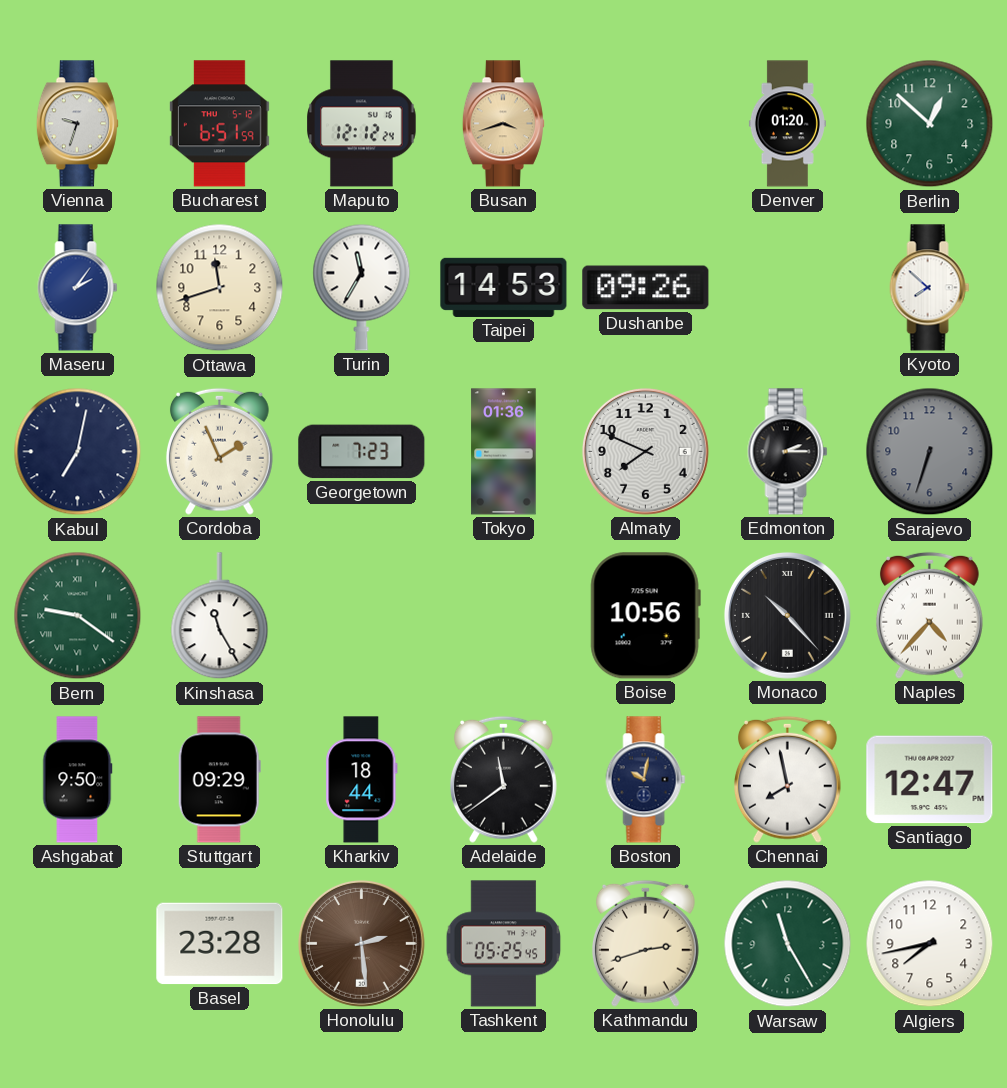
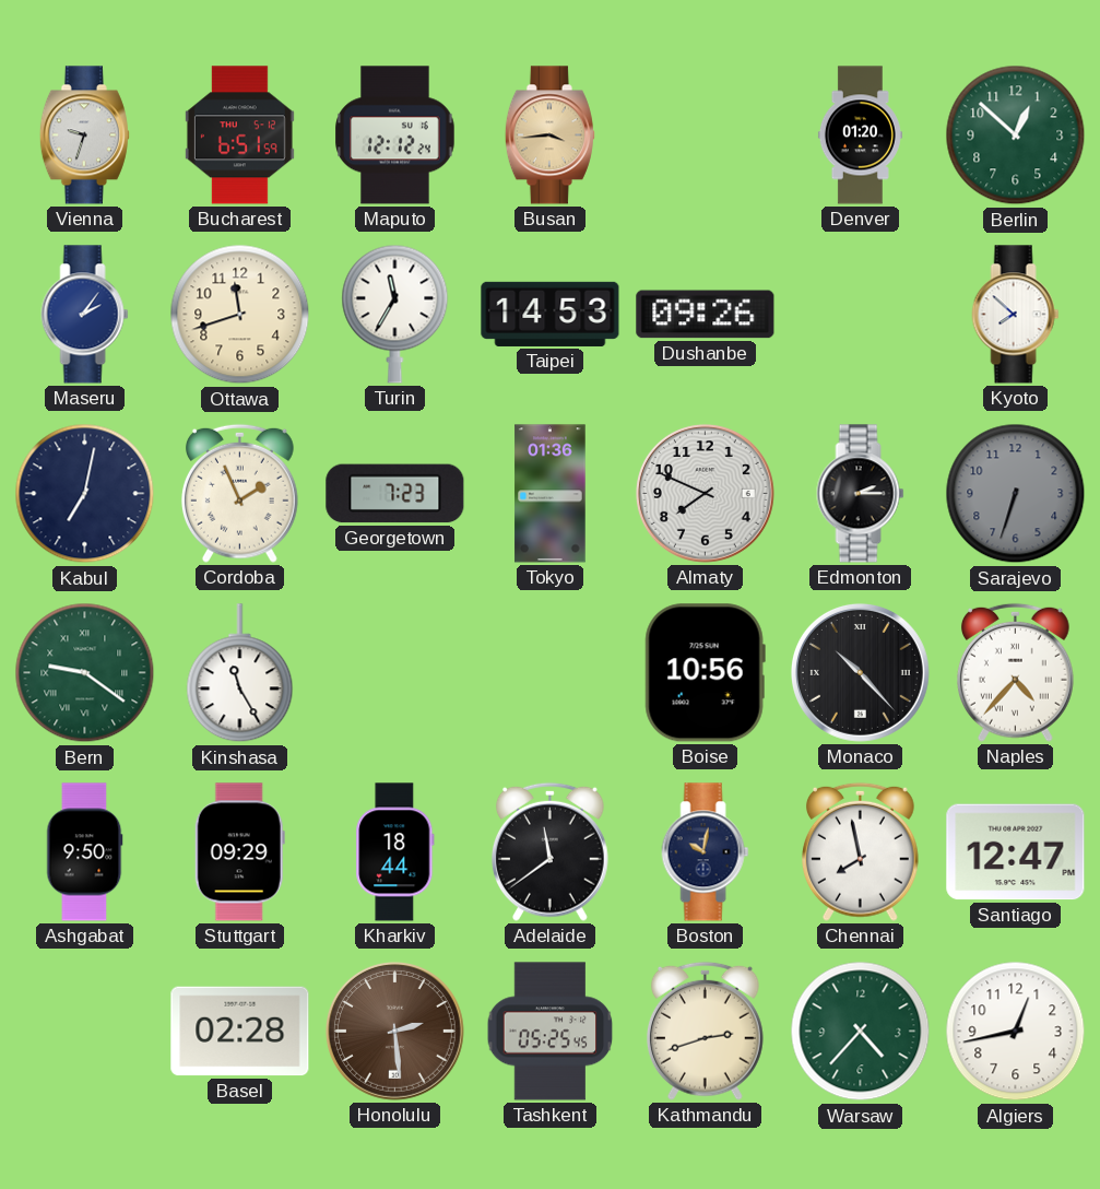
Busan: 3:42 -> 3:44 (549, 136)
Basel: 23:28 -> 02:28 (240, 1032)
Warsaw: 11:25 -> 4:37 (861, 1032)
Algiers: 7:43 -> 12:43 (1016, 1032)
